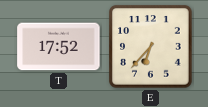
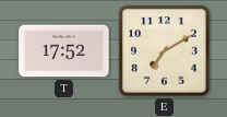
E: 6:37 -> 7:10 (165, 51)
